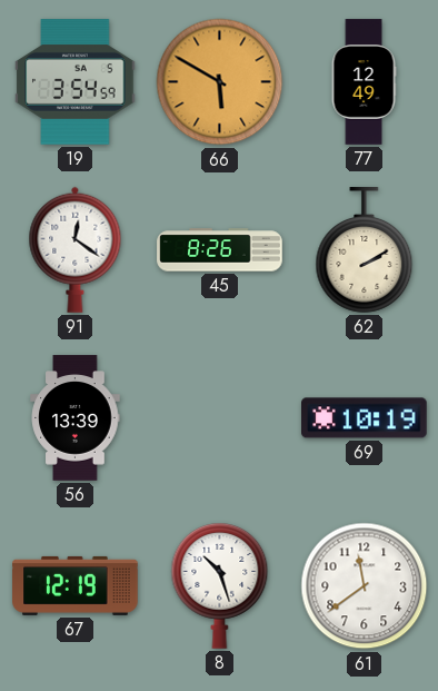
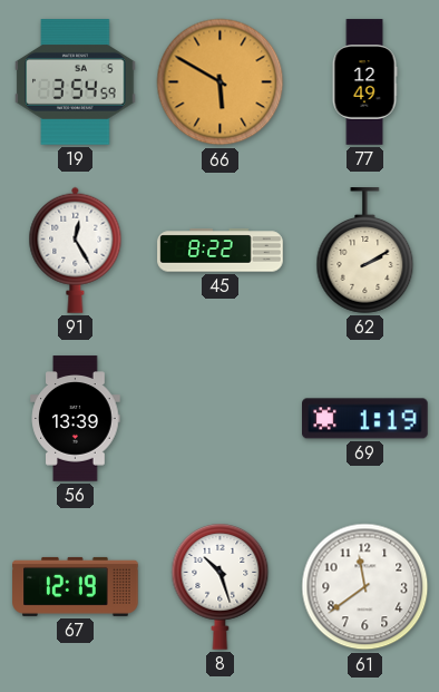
91: 12:21 -> 12:25 (76, 250)
45: 8:26 -> 8:22 (221, 251)
69: 10:19 -> 1:19 (365, 419)
